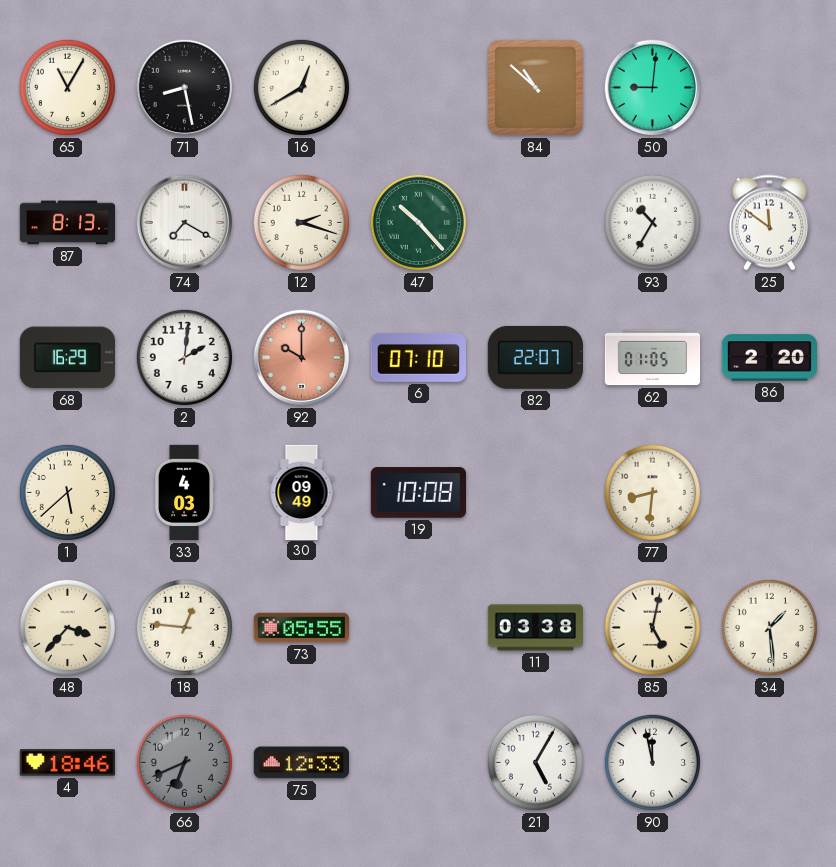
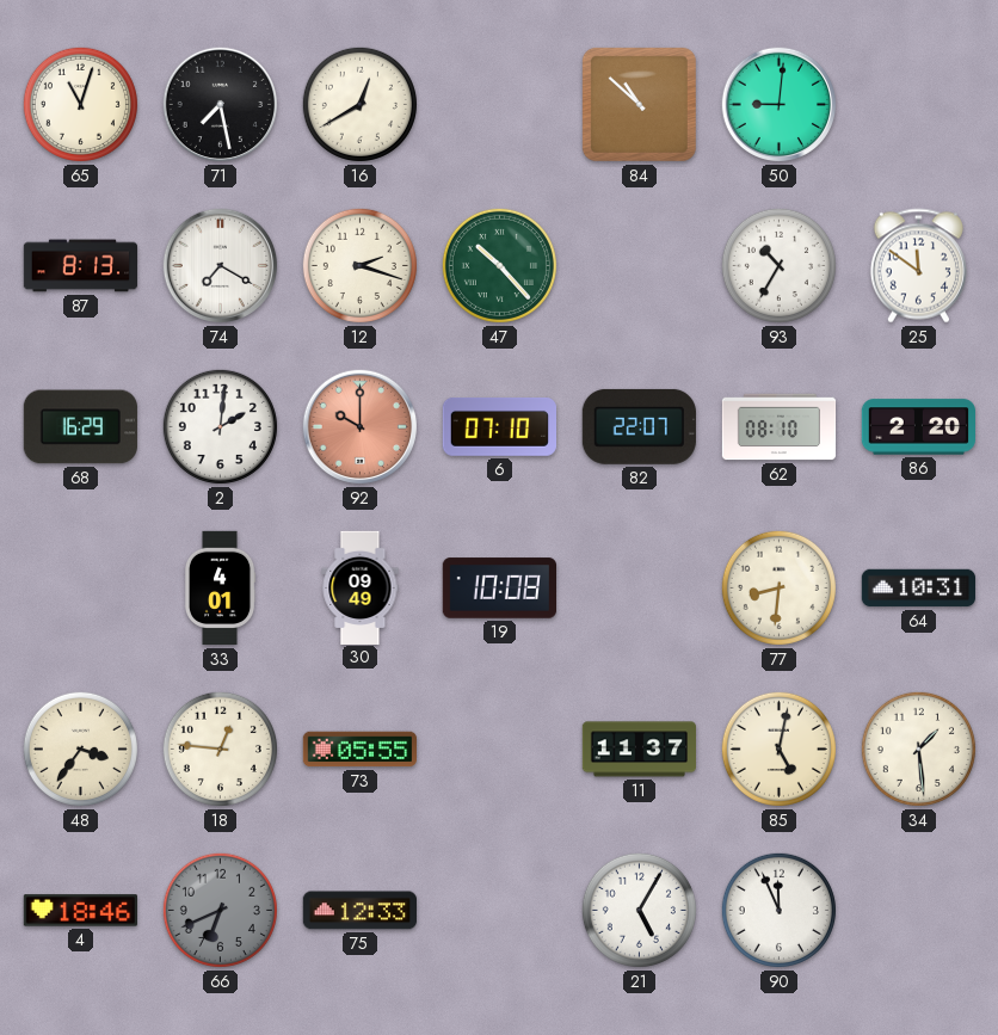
65: 11:05 -> 11:03 (80, 104)
71: 8:28 -> 7:28 (221, 105)
62: 01:05 -> 08:10 (780, 427)
1: 5:38 -> none (67, 492)
33: 4:03 -> 4:01 (220, 589)
64: none -> 10:31 (918, 589)
48: 3:37 -> 3:36 (80, 748)
11: 03:38 -> 11:37 (639, 750)
90: 11:58 -> 11:56 (778, 910)
